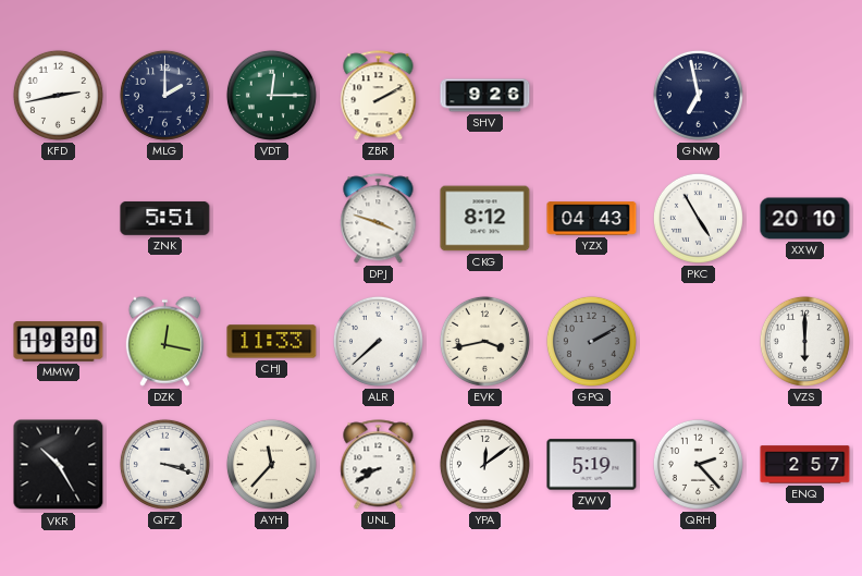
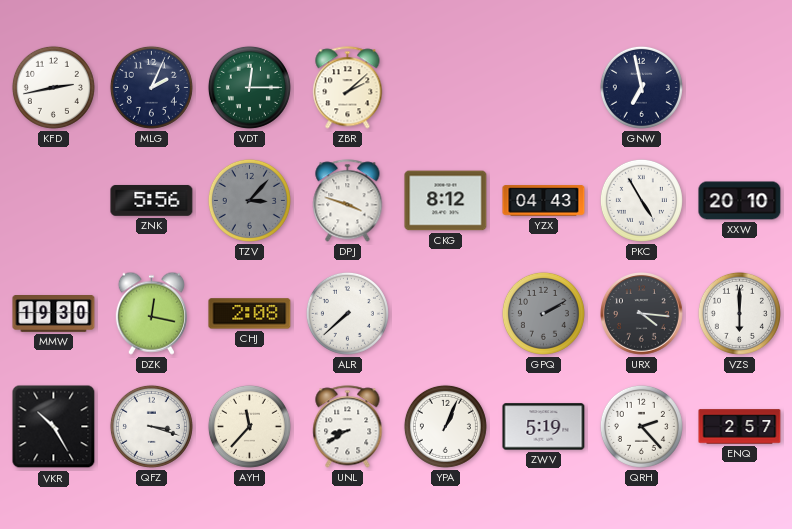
MLG: 2:00 -> 2:04 (151, 87)
ZBR: 2:10 -> 2:08 (348, 88)
SHV: 9:26 -> none (485, 96)
ZNK: 5:51 -> 5:56 (152, 200)
TZV: none -> 3:07 (249, 200)
CHJ: 11:33 -> 2:08 (250, 314)
EVK: 3:43 -> none (484, 341)
URX: none -> 4:16 (642, 314)
YPA: 12:09 -> 1:04 (445, 426)
